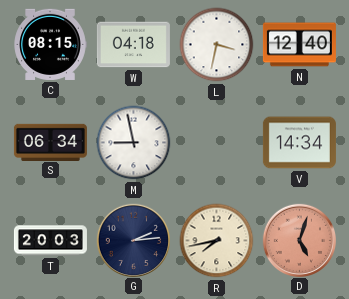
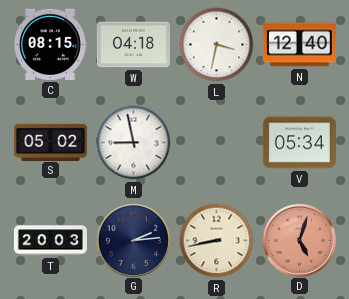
S: 06:34 -> 05:02 (50, 142)
V: 14:34 -> 05:34 (299, 143)
R: 7:43 -> 8:43 (217, 241)
